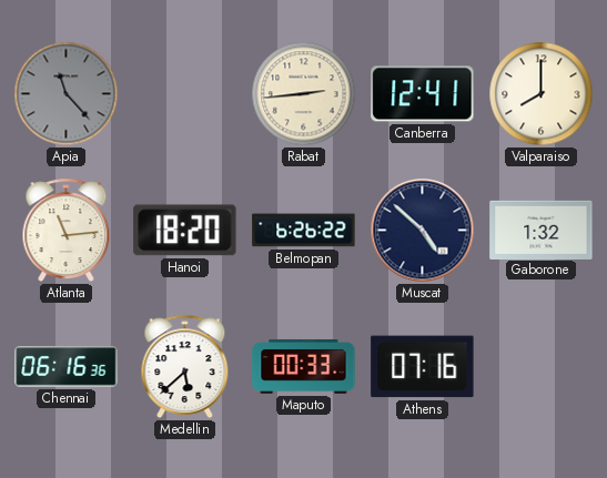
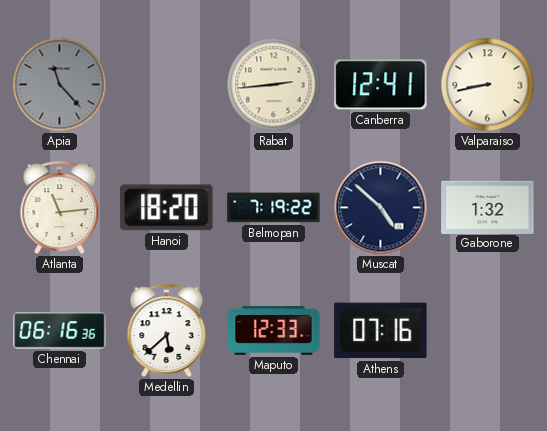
Valparaiso: 8:00 -> 8:43 (488, 85)
Belmopan: 6:26 -> 7:19 (274, 208)
Maputo: 00:33 -> 12:33 (274, 331)
